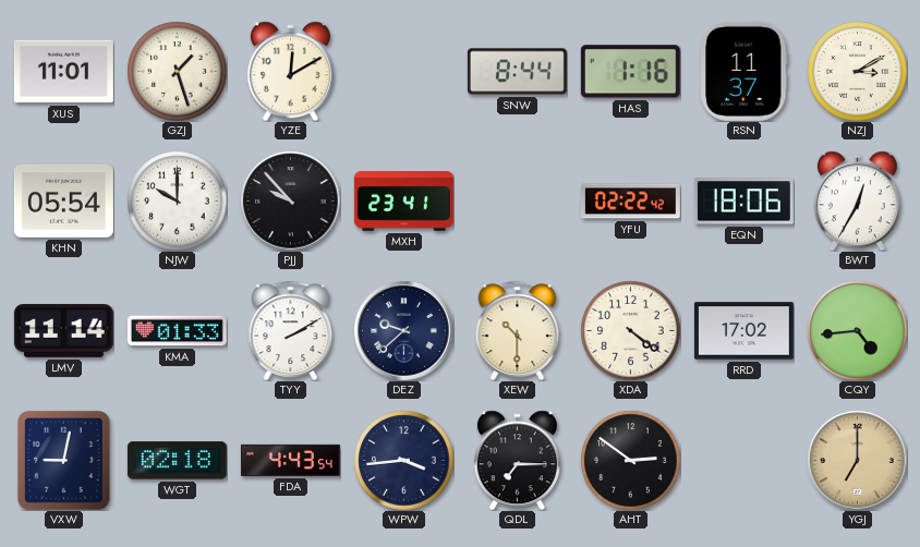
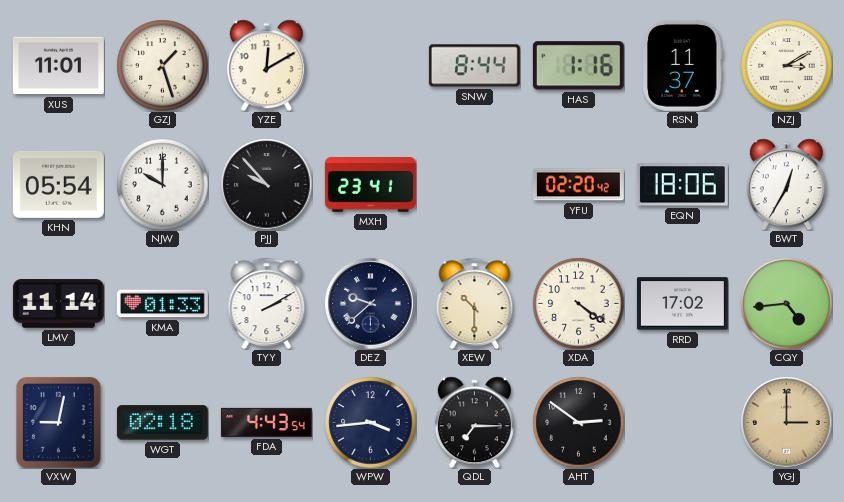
YFU: 02:22 -> 02:20 (578, 185)
YGJ: 7:00 -> 3:00 (786, 422)
